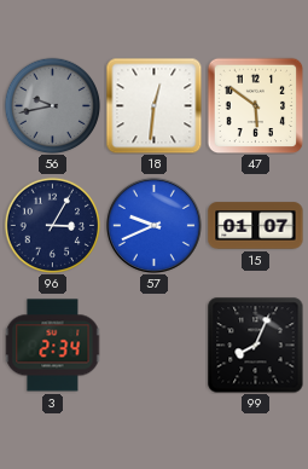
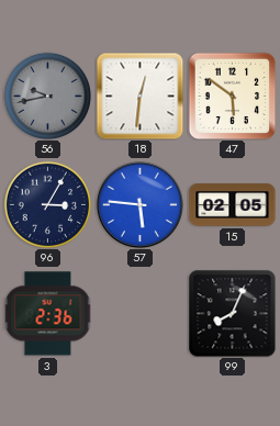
57: 9:41 -> 5:46 (139, 204)
15: 01:07 -> 02:05 (233, 205)
3: 2:34 -> 2:36 (48, 314)
